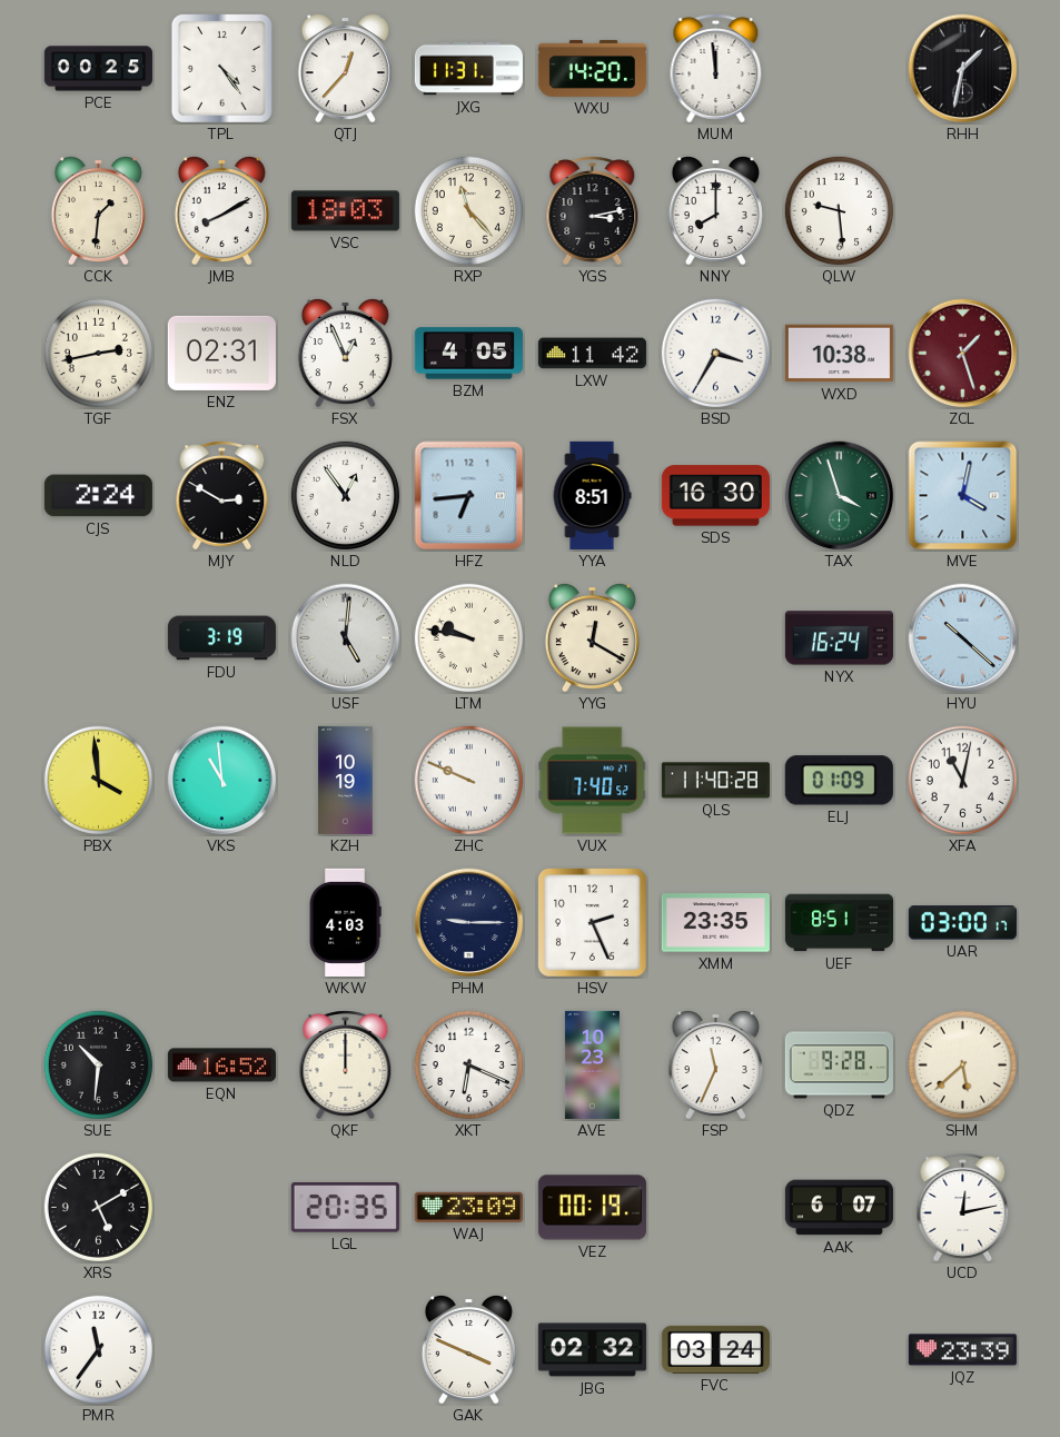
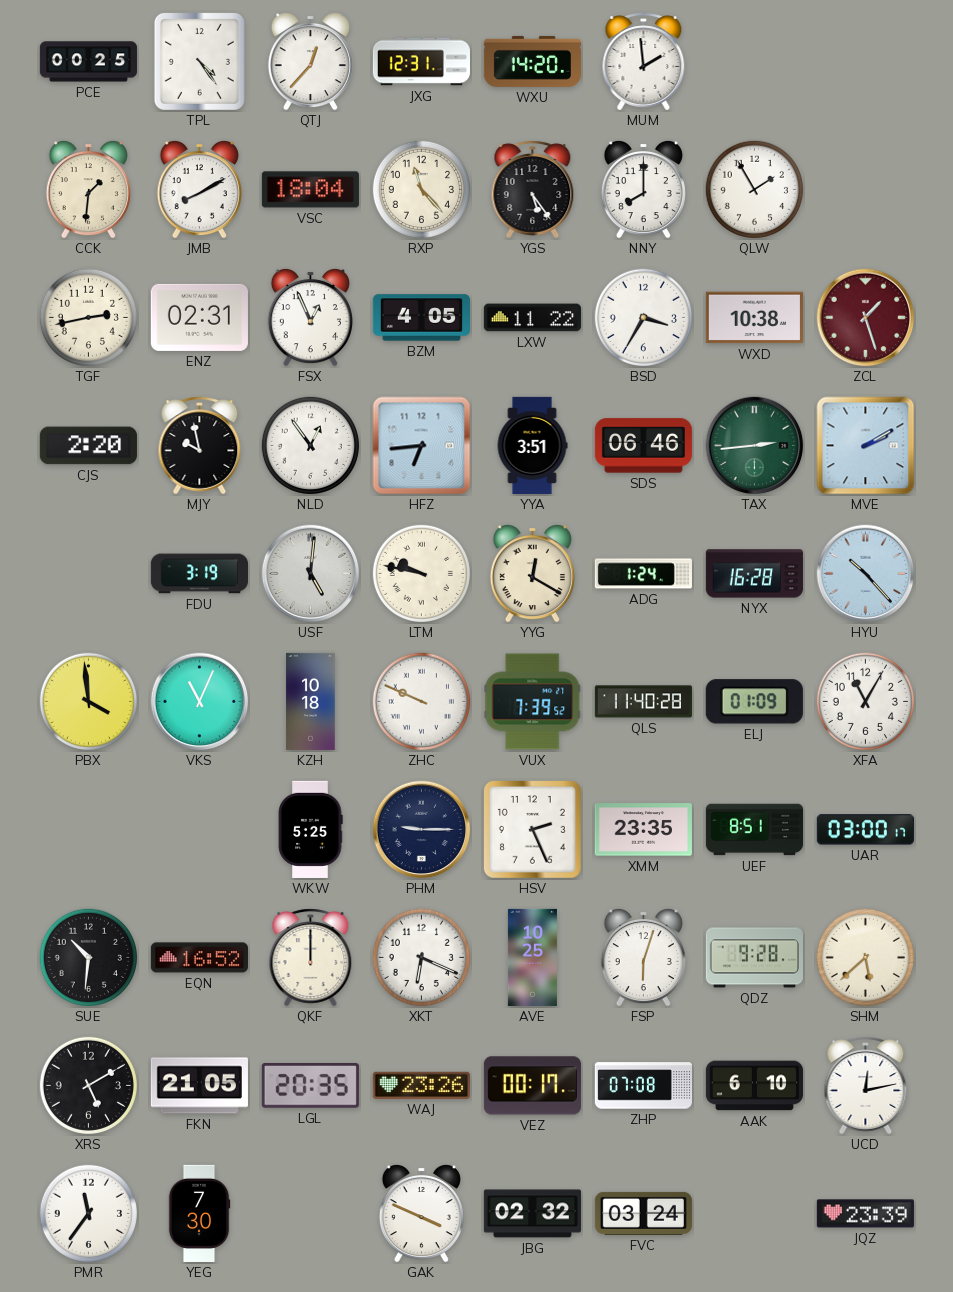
JXG: 11:31 -> 12:31 (421, 62)
MUM: 11:59 -> 1:59 (644, 62)
RHH: 1:32 -> none (963, 69)
VSC: 18:03 -> 18:04 (310, 190)
YGS: 3:13 -> 5:24 (533, 190)
QLW: 9:29 -> 1:55 (754, 189)
LXW: 11:42 -> 11:22 (532, 318)
CJS: 2:24 -> 2:20 (88, 446)
MJY: 2:50 -> 9:58 (200, 446)
YYA: 8:51 -> 3:51 (532, 445)
SDS: 16:30 -> 06:46 (643, 446)
TAX: 3:57 -> 2:44 (755, 446)
MVE: 4:02 -> 2:10 (866, 446)
ADG: none -> 1:24 (643, 574)
NYX: 16:24 -> 16:28 (754, 574)
HYU: 10:22 -> 10:23 (866, 574)
VKS: 10:59 -> 11:04 (200, 702)
KZH: 10:19 -> 10:18 (311, 701)
VUX: 7:40 -> 7:39 (533, 702)
XFA: 11:02 -> 11:05 (865, 701)
WKW: 4:03 -> 5:25 (310, 829)
AVE: 10:23 -> 10:25 (532, 957)
FSP: 11:34 -> 6:03 (643, 957)
FKN: none -> 21:05 (199, 1086)
WAJ: 23:09 -> 23:26 (421, 1085)
VEZ: 00:19 -> 00:17 (532, 1086)
ZHP: none -> 07:08 (643, 1086)
AAK: 6:07 -> 6:10 (754, 1086)
YEG: none -> 7:30 (199, 1213)
